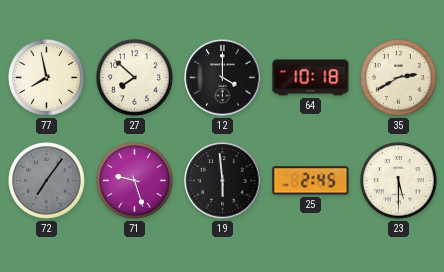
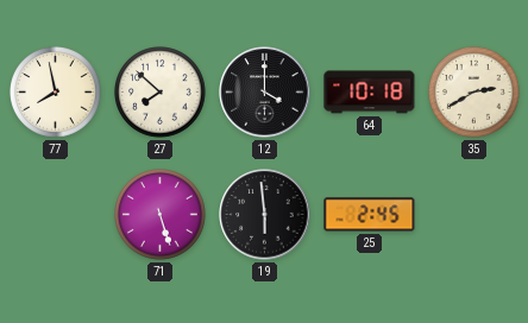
72: 7:06 -> none (47, 181)
71: 9:27 -> 5:27 (161, 215)
23: 5:30 -> none (399, 181)
